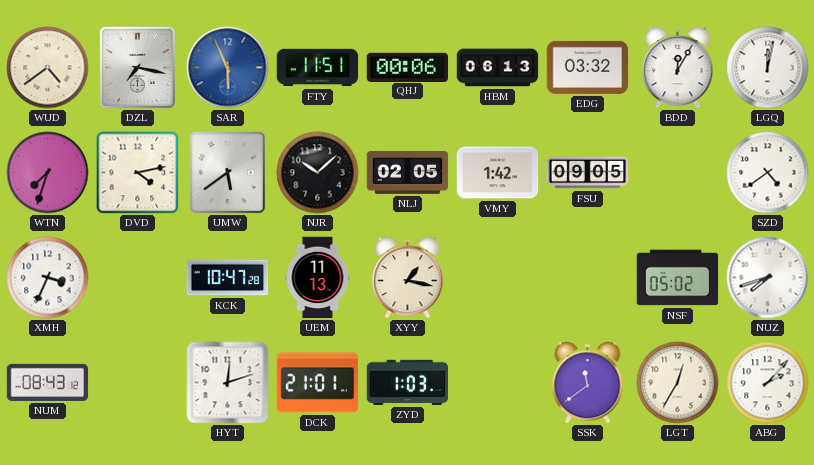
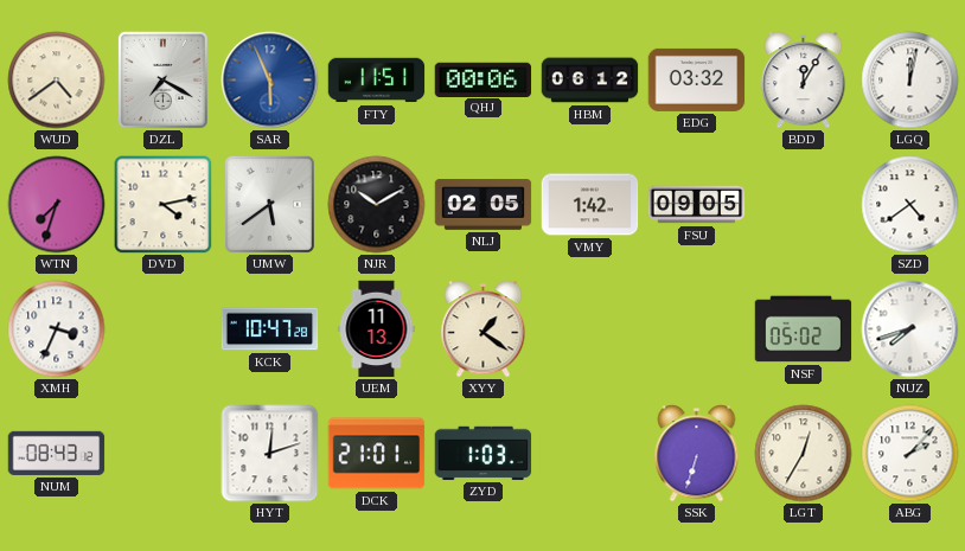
DZL: 7:17 -> 7:20 (162, 79)
HBM: 06:13 -> 06:12 (590, 81)
NJR: 10:08 -> 10:10 (377, 205)
XYY: 1:17 -> 1:21 (484, 329)
SSK: 11:39 -> 6:33 (697, 454)
